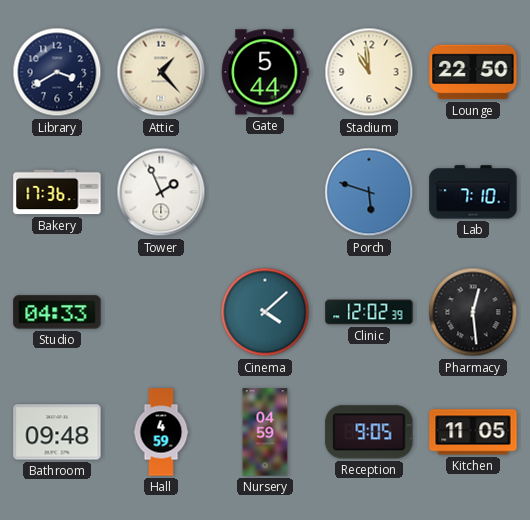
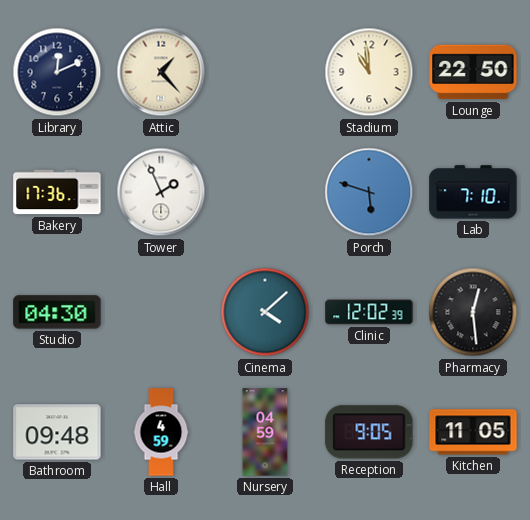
Library: 3:40 -> 12:11 (57, 72)
Gate: 5:44 -> none (265, 72)
Studio: 04:33 -> 04:30 (57, 312)
